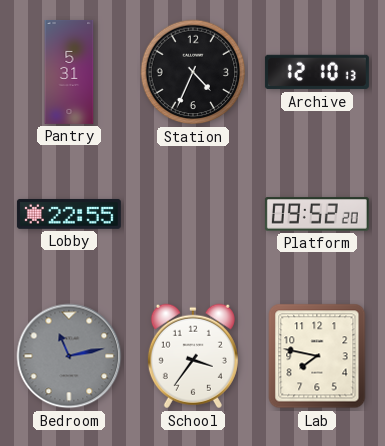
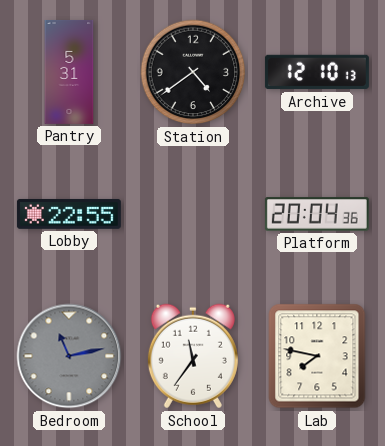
Station: 4:34 -> 4:39 (193, 72)
Platform: 09:52 -> 20:04 (317, 214)
School: 3:36 -> 11:36 (193, 356)
